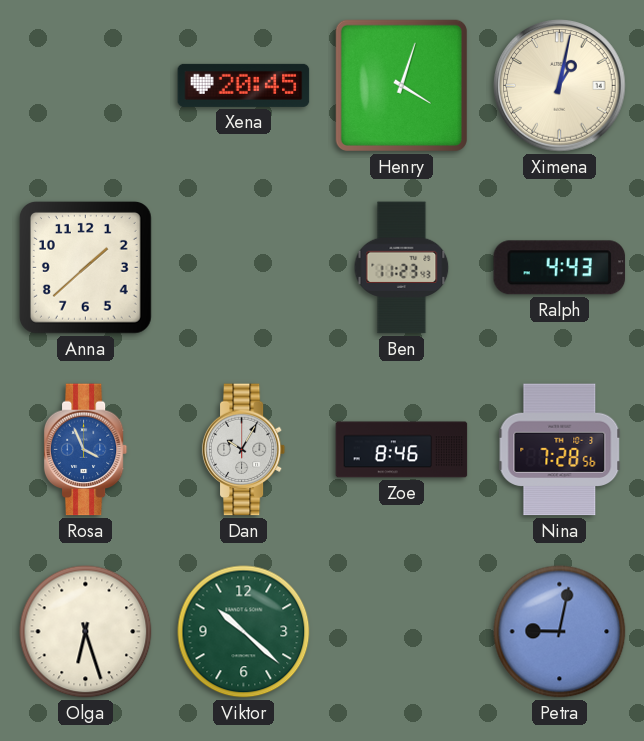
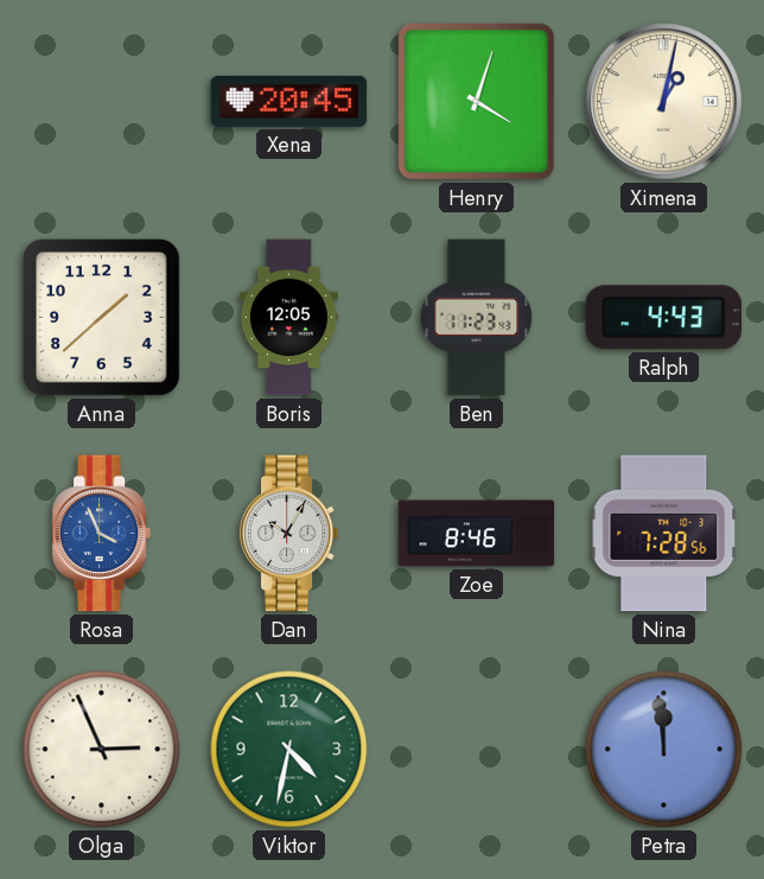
Boris: none -> 12:05 (288, 318)
Olga: 6:27 -> 2:56 (102, 750)
Viktor: 10:22 -> 4:32 (289, 750)
Petra: 9:02 -> 11:59 (664, 750)
